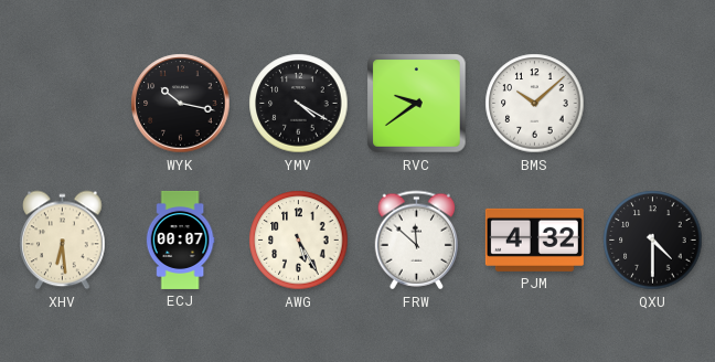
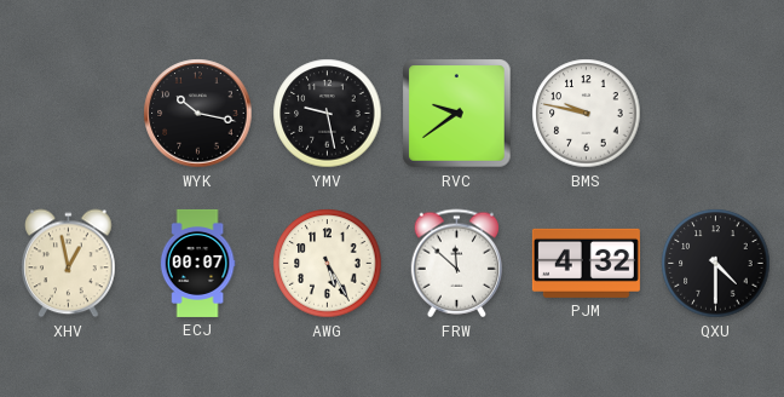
YMV: 4:20 -> 9:28 (328, 114)
BMS: 10:08 -> 9:47 (587, 114)
XHV: 6:29 -> 12:58 (69, 264)
